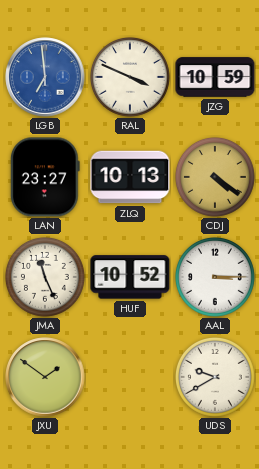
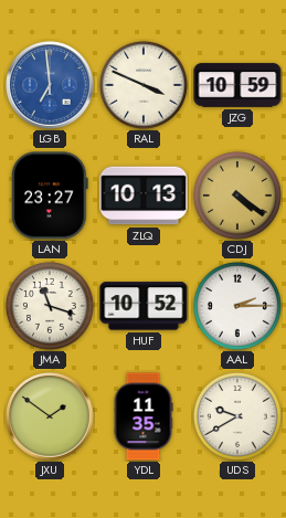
JMA: 11:26 -> 11:18 (50, 306)
AAL: 3:15 -> 2:15 (237, 306)
YDL: none -> 11:35 (144, 416)
